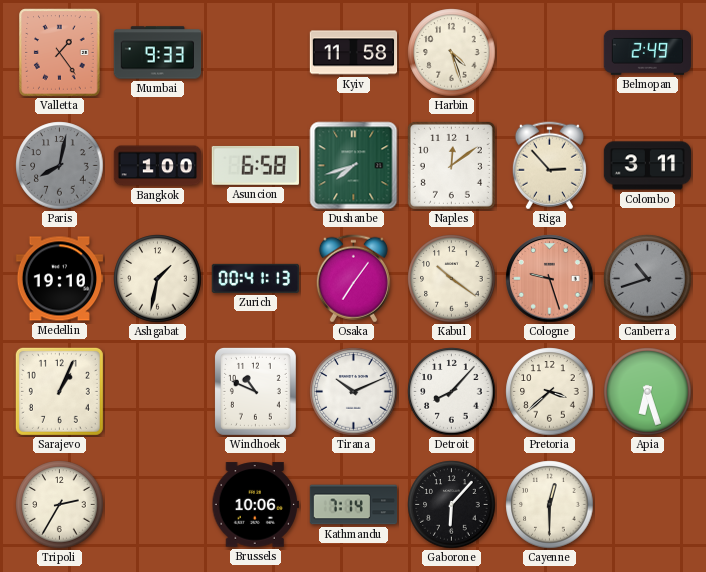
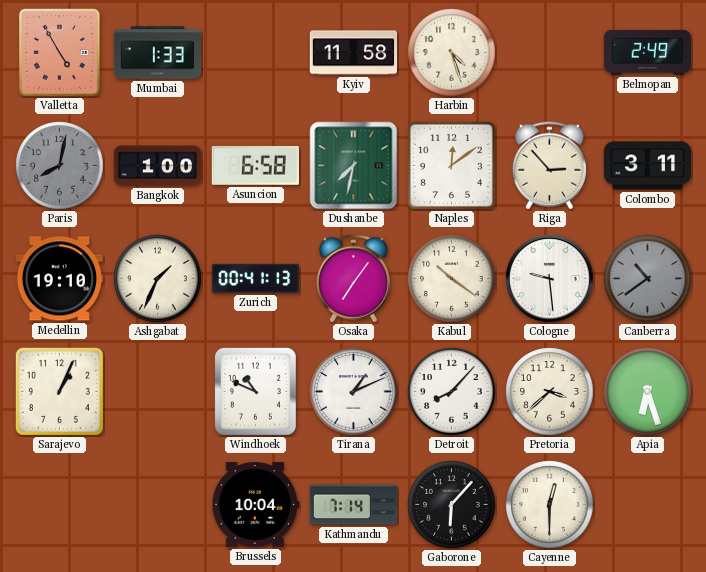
Valletta: 1:24 -> 4:55 (60, 53)
Mumbai: 9:33 -> 1:33 (158, 53)
Dushanbe: 7:42 -> 7:32 (354, 166)
Ashgabat: 1:32 -> 1:34 (158, 279)
Cologne: 9:27 -> 9:29 (550, 279)
Cologne dial: salmon -> white (550, 279)
Canberra: 10:42 -> 10:39 (648, 279)
Tirana: 10:11 -> 1:11 (354, 392)
Tripoli: 2:35 -> none (60, 505)
Brussels: 10:06 -> 10:04 (255, 505)
